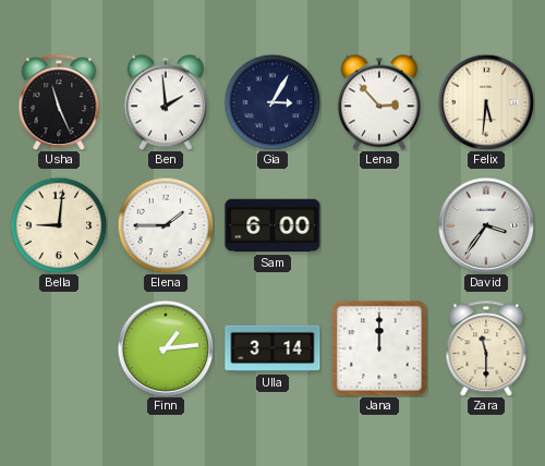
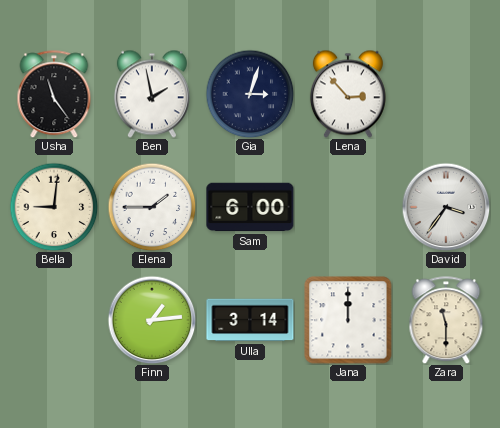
Usha: 11:26 -> 11:24 (54, 94)
Ben: 1:59 -> 1:58 (152, 94)
Gia: 3:05 -> 3:03 (250, 94)
Felix: 5:31 -> none (486, 102)
